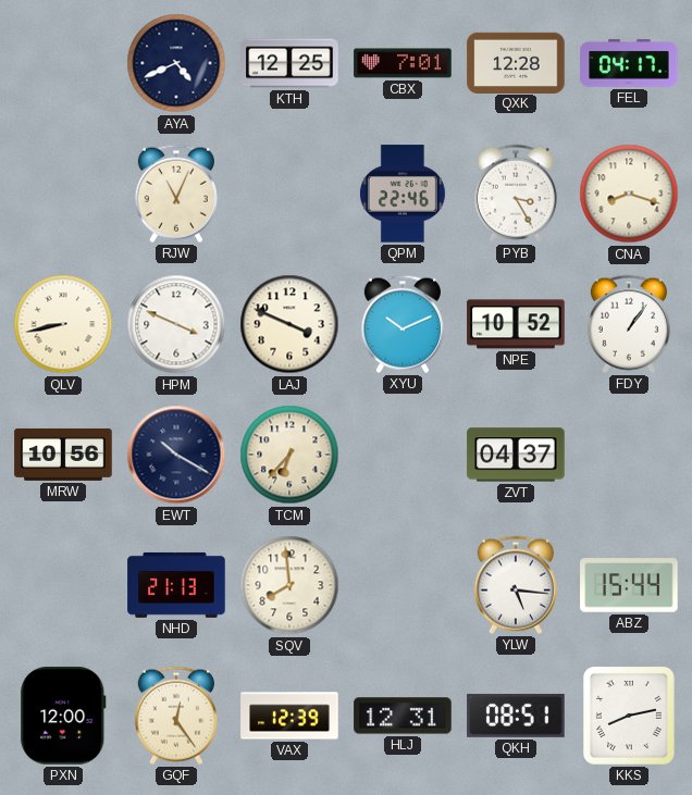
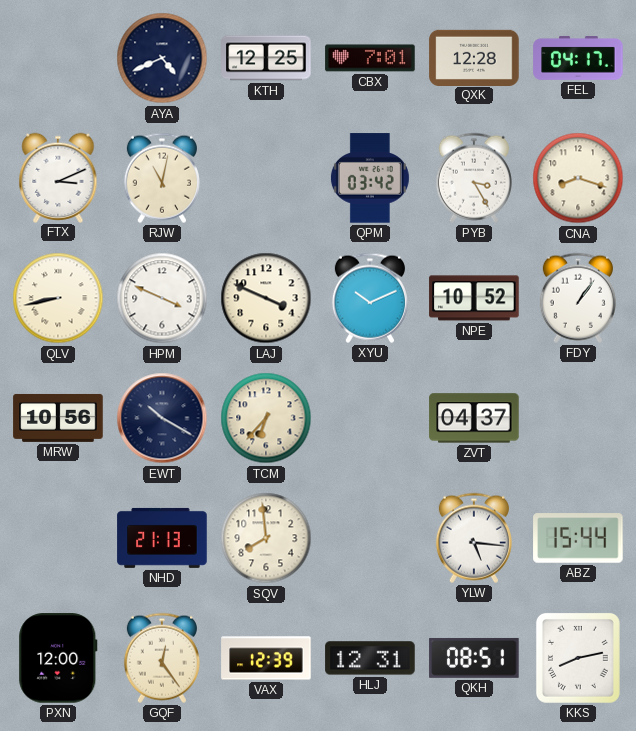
FTX: none -> 3:11 (58, 177)
RJW: 11:04 -> 11:02 (162, 178)
QPM: 22:46 -> 03:42 (370, 178)
